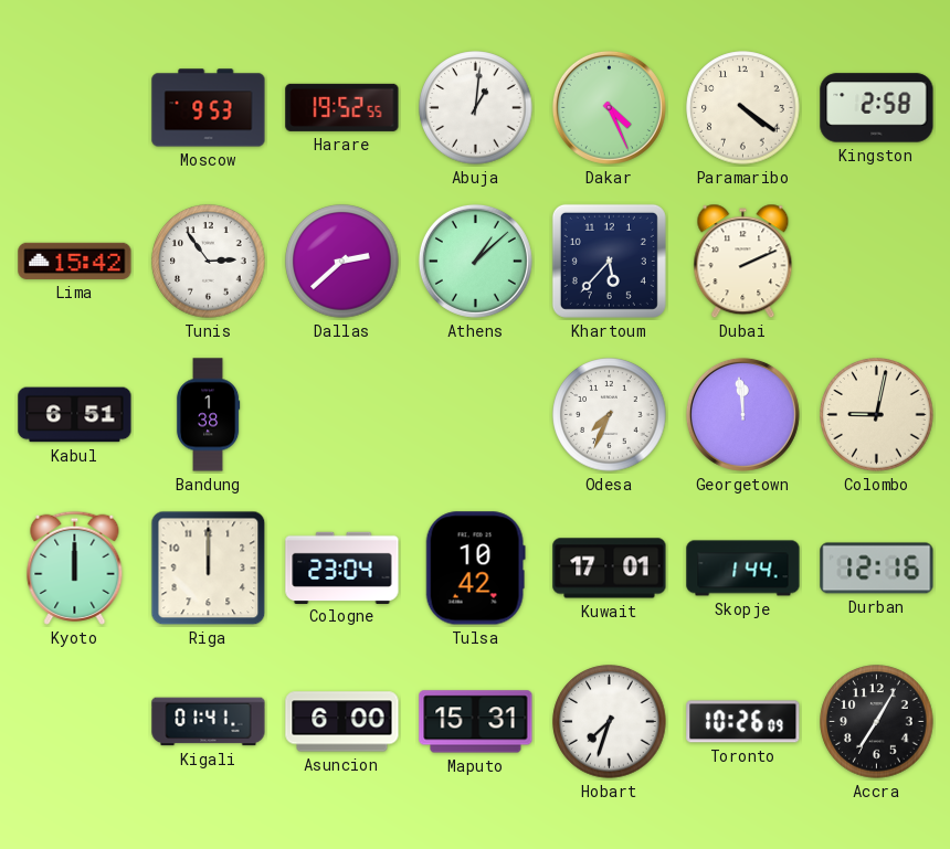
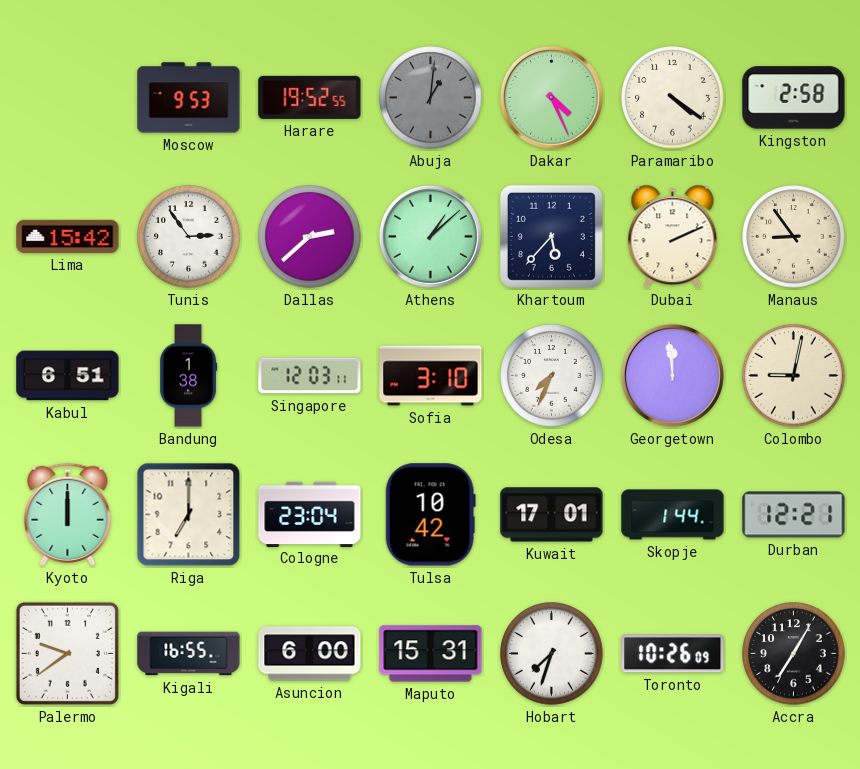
Abuja dial: white -> grey (431, 98)
Manaus: none -> 8:54 (794, 237)
Singapore: none -> 12:03 (310, 376)
Sofia: none -> 3:10 (431, 376)
Riga: 12:00 -> 7:00 (189, 515)
Durban: 12:16 -> 12:21 (794, 515)
Palermo: none -> 9:39 (67, 653)
Kigali: 01:41 -> 16:55 (189, 654)
